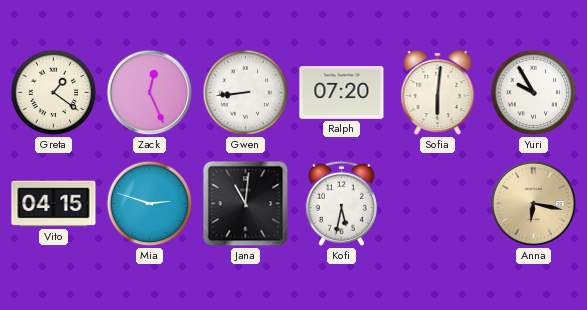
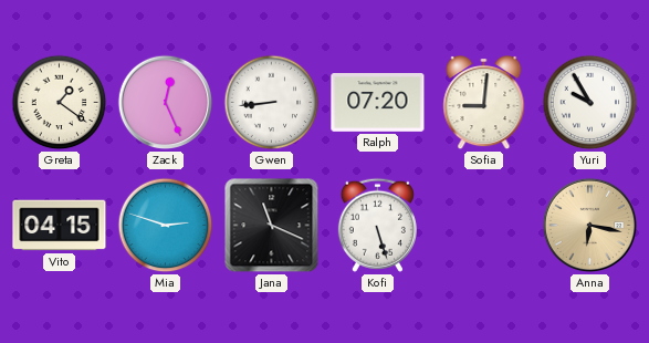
Sofia: 6:01 -> 9:01 (484, 104)
Jana: 11:01 -> 11:19 (272, 226)
Kofi: 5:32 -> 5:27 (377, 225)
